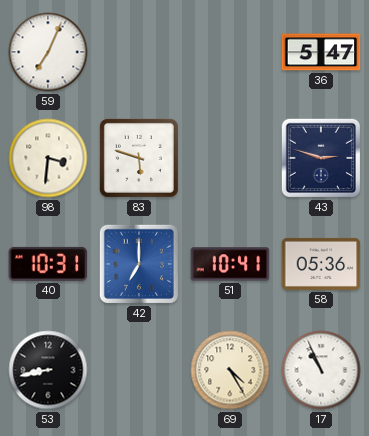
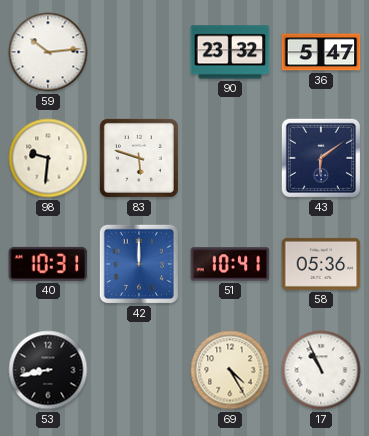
59: 7:04 -> 10:14 (48, 52)
90: none -> 23:32 (230, 52)
98: 3:31 -> 9:31 (48, 158)
43: 2:48 -> 6:09 (321, 158)
42: 7:00 -> 12:00 (139, 264)
